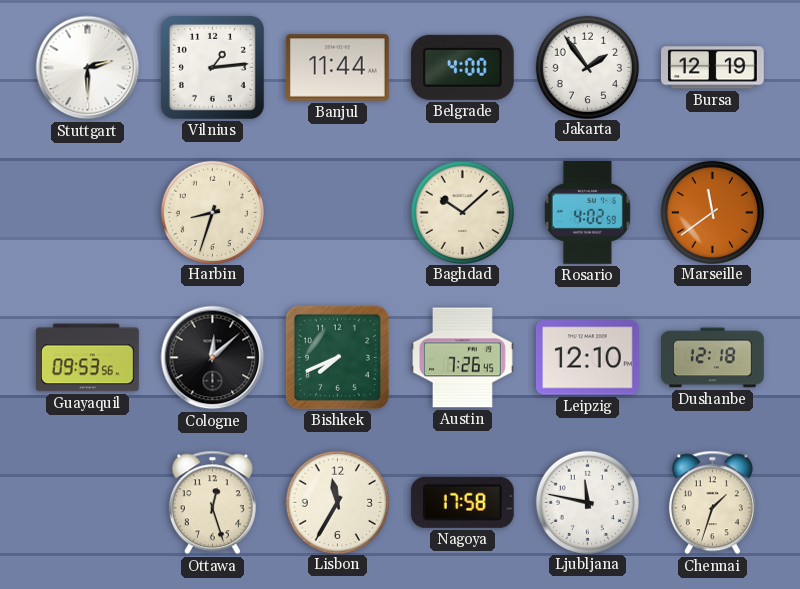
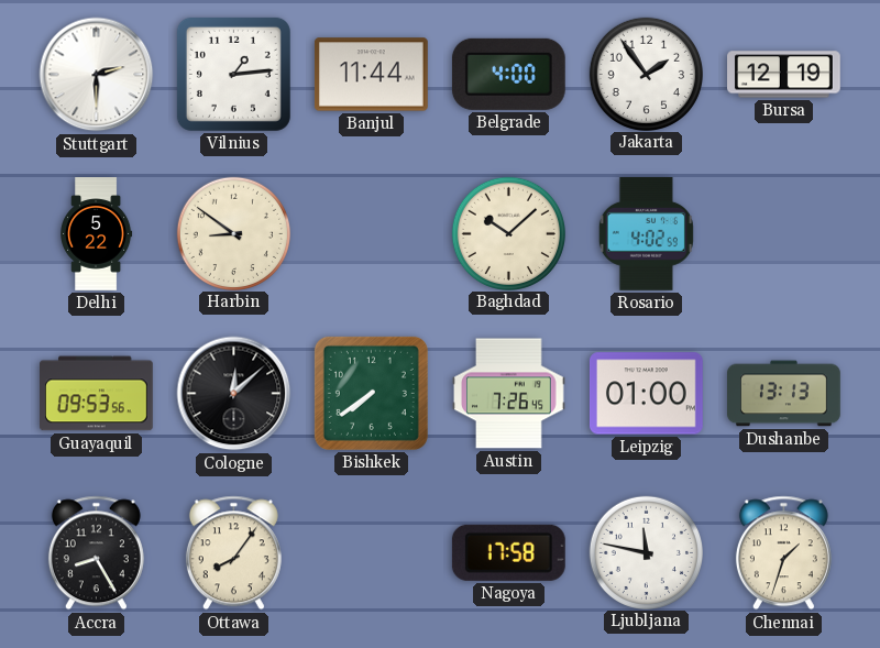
Delhi: none -> 5:22 (97, 234)
Harbin: 8:33 -> 8:51 (233, 233)
Marseille: 11:39 -> none (712, 212)
Bishkek: 7:41 -> 7:39 (371, 393)
Leipzig: 12:10 -> 01:00 (646, 394)
Dushanbe: 12:18 -> 13:13 (784, 394)
Accra: none -> 8:25 (96, 553)
Ottawa: 12:27 -> 8:06 (233, 553)
Lisbon: 11:35 -> none (337, 502)
